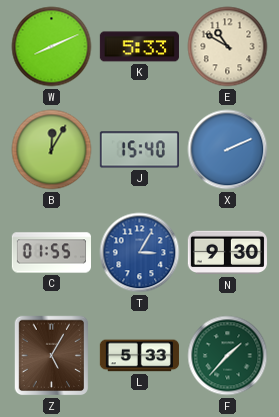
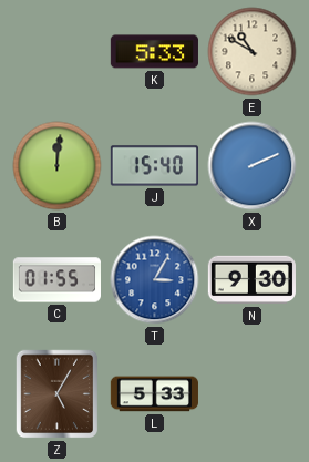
W: 8:11 -> none (52, 47)
B: 12:05 -> 12:01 (58, 166)
F: 1:37 -> none (228, 356)
